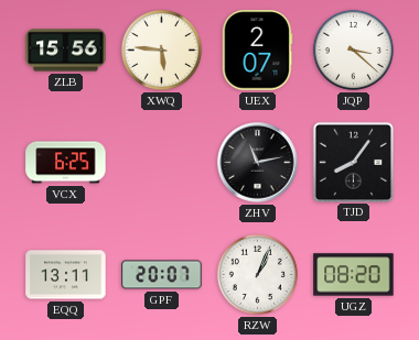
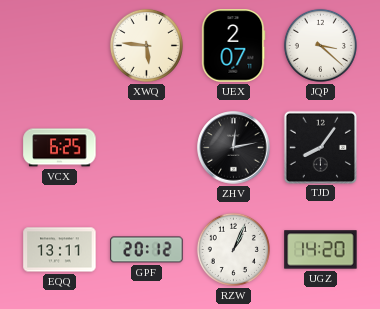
ZLB: 15:56 -> none (66, 51)
ZHV: 11:13 -> 12:13 (234, 148)
GPF: 20:07 -> 20:12 (147, 250)
UGZ: 08:20 -> 14:20 (321, 250)
